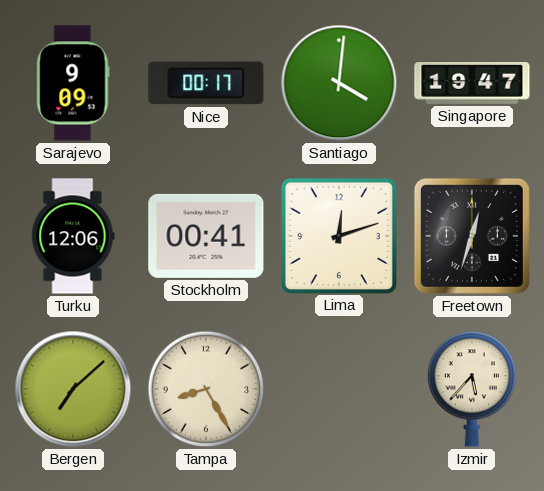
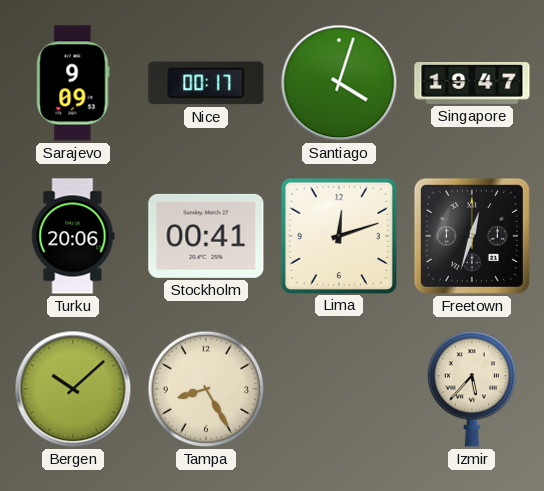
Santiago: 4:01 -> 4:03 (339, 83)
Turku: 12:06 -> 20:06 (73, 236)
Bergen: 7:08 -> 10:08 (73, 389)
